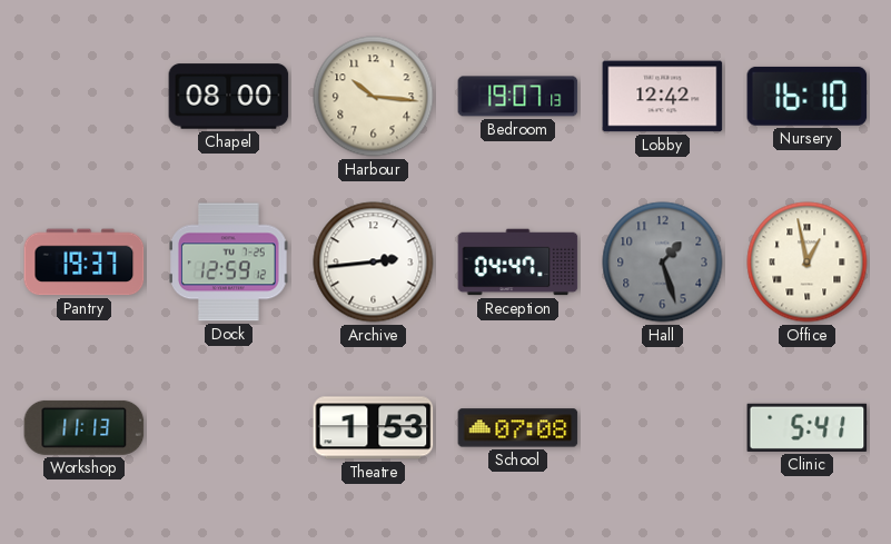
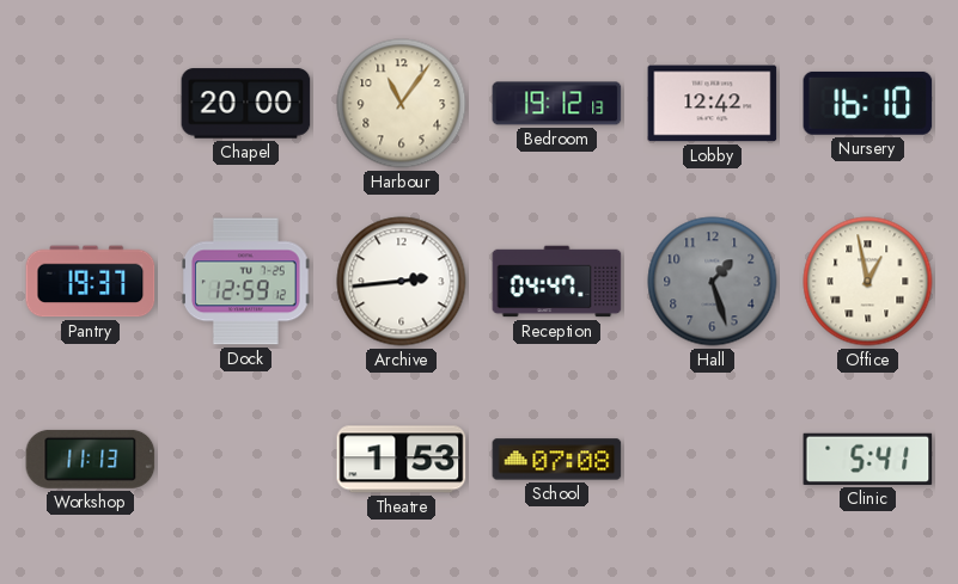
Chapel: 08:00 -> 20:00 (246, 104)
Harbour: 10:16 -> 11:06 (402, 104)
Bedroom: 19:07 -> 19:12 (557, 104)
